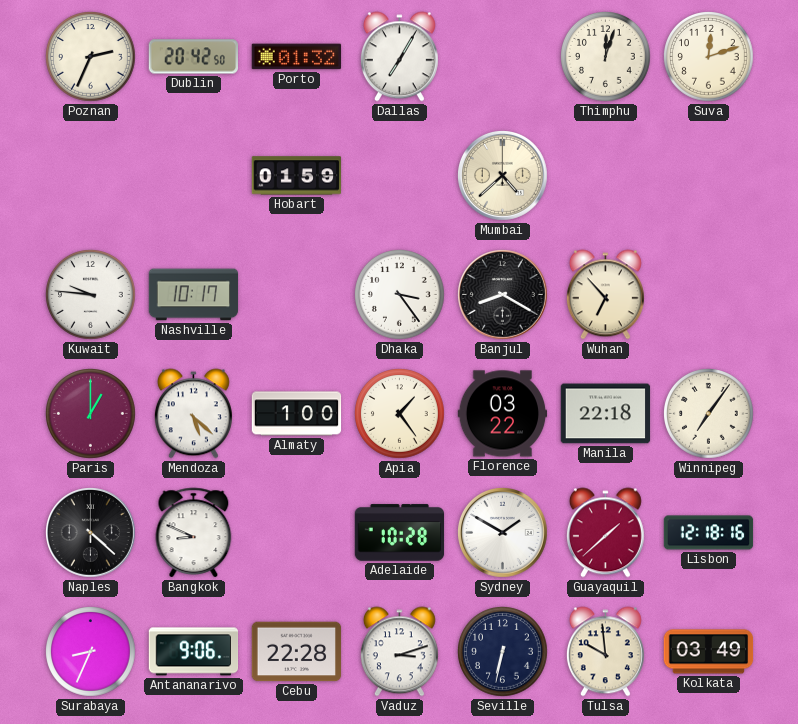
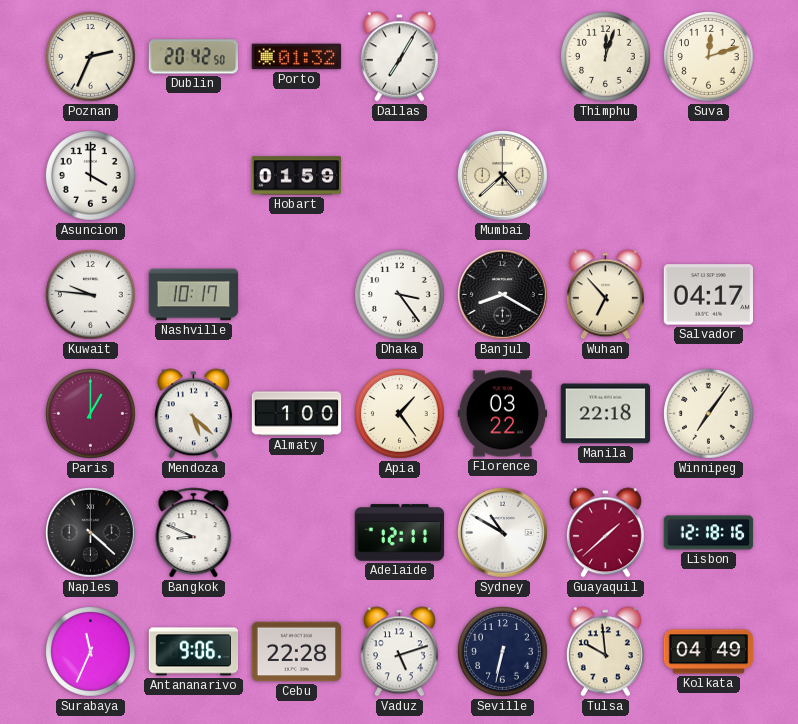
Asuncion: none -> 4:00 (91, 176)
Salvador: none -> 04:17 (708, 295)
Adelaide: 10:28 -> 12:11 (400, 533)
Sydney: 1:50 -> 10:50 (503, 533)
Surabaya: 8:34 -> 11:34 (91, 652)
Vaduz: 3:12 -> 5:12 (399, 652)
Kolkata: 03:49 -> 04:49 (709, 652)
